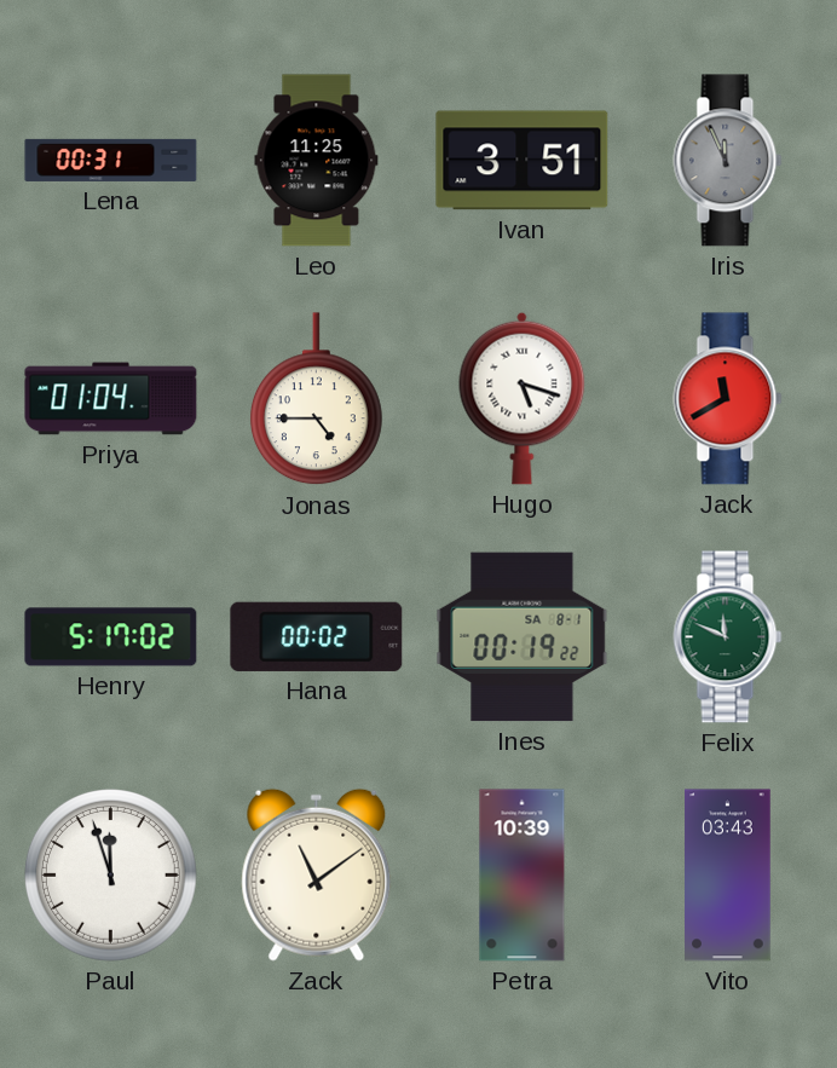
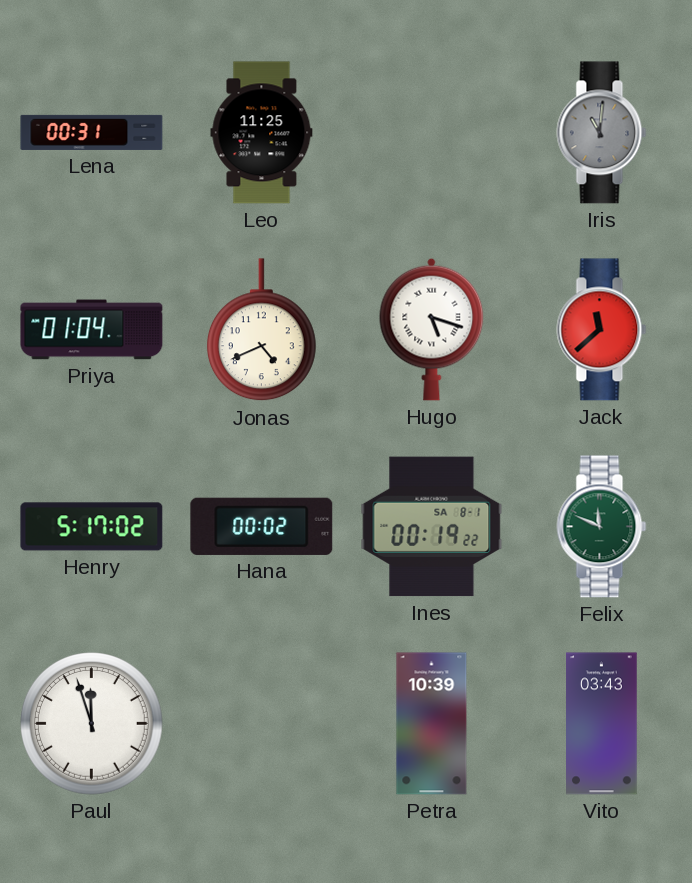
Ivan: 3:51 -> none (523, 161)
Iris: 11:56 -> 11:01 (602, 133)
Jonas: 4:45 -> 4:41 (261, 330)
Jack: 11:40 -> 11:38 (602, 330)
Zack: 11:09 -> none (317, 874)
